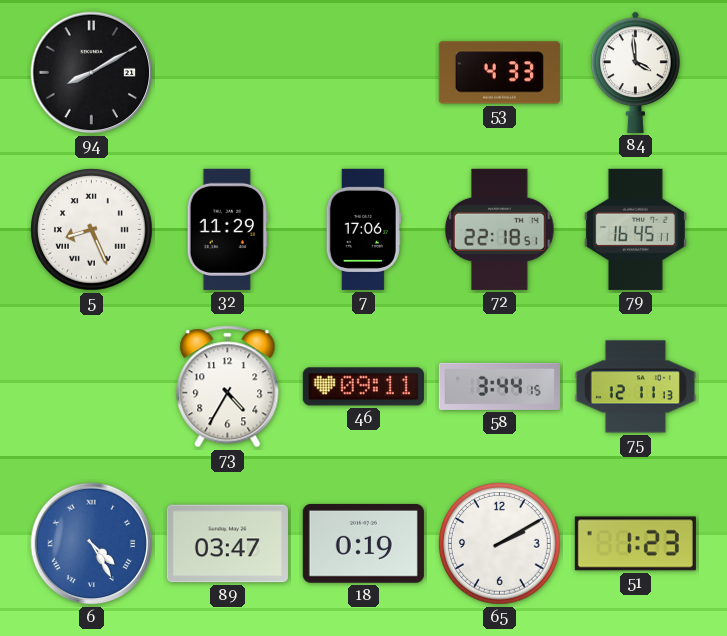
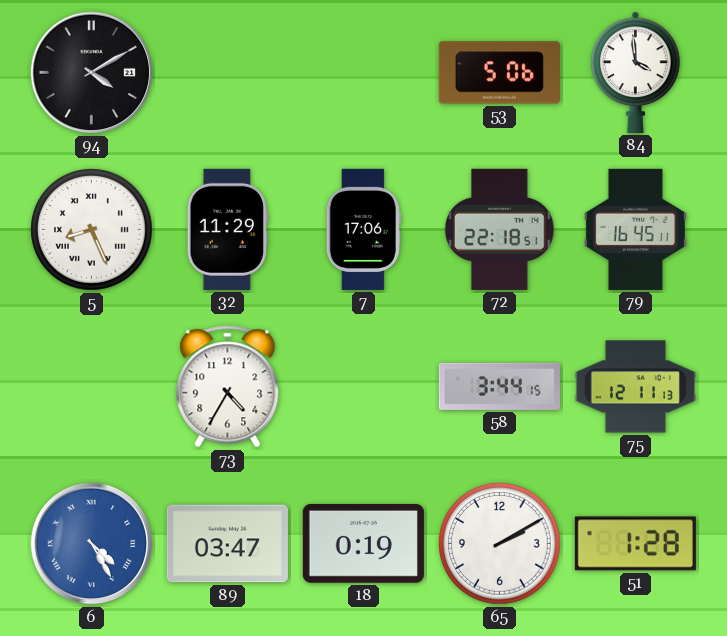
94: 8:10 -> 4:10 (92, 73)
53: 4:33 -> 5:06 (499, 73)
46: 09:11 -> none (363, 387)
51: 1:23 -> 1:28 (635, 544)
